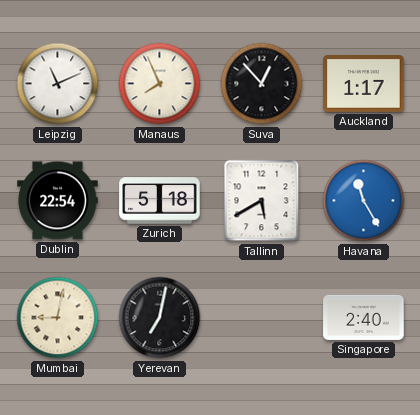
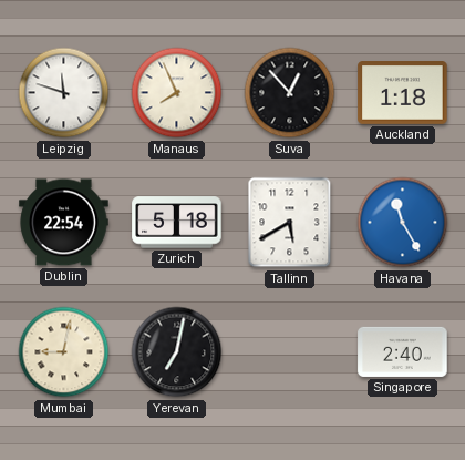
Leipzig: 11:11 -> 11:48 (64, 93)
Auckland: 1:17 -> 1:18 (403, 93)
